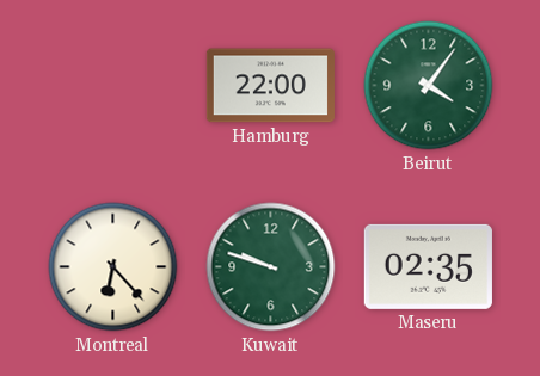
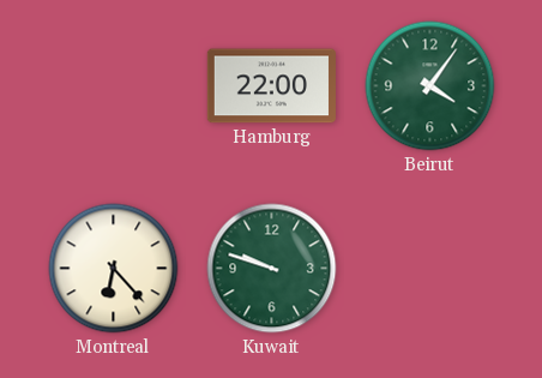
Maseru: 02:35 -> none (428, 266)
